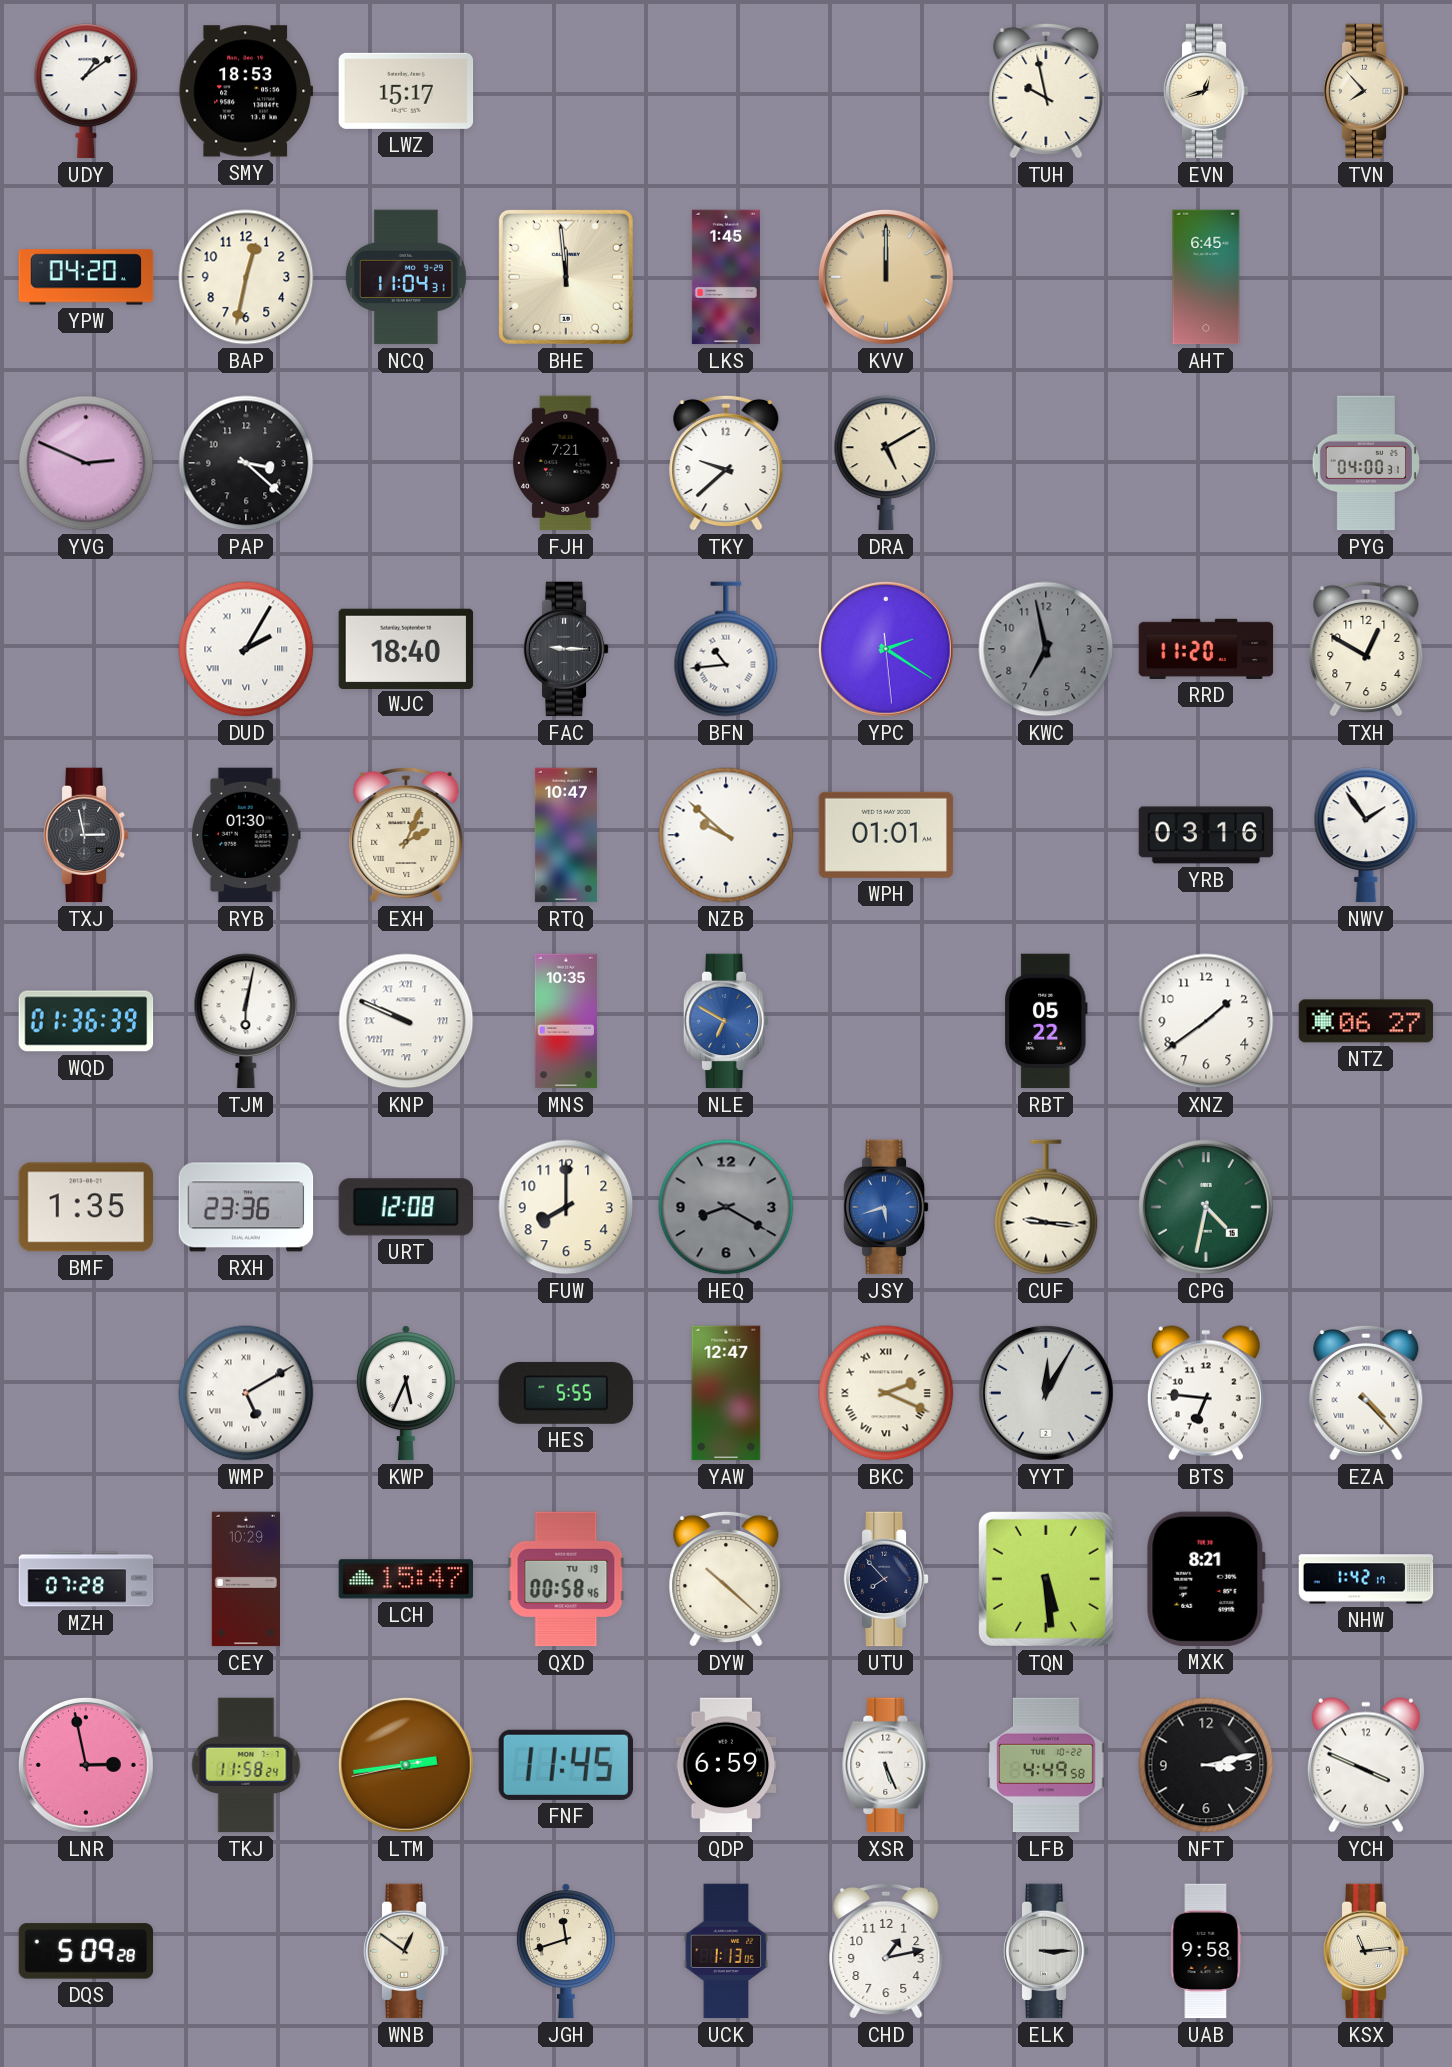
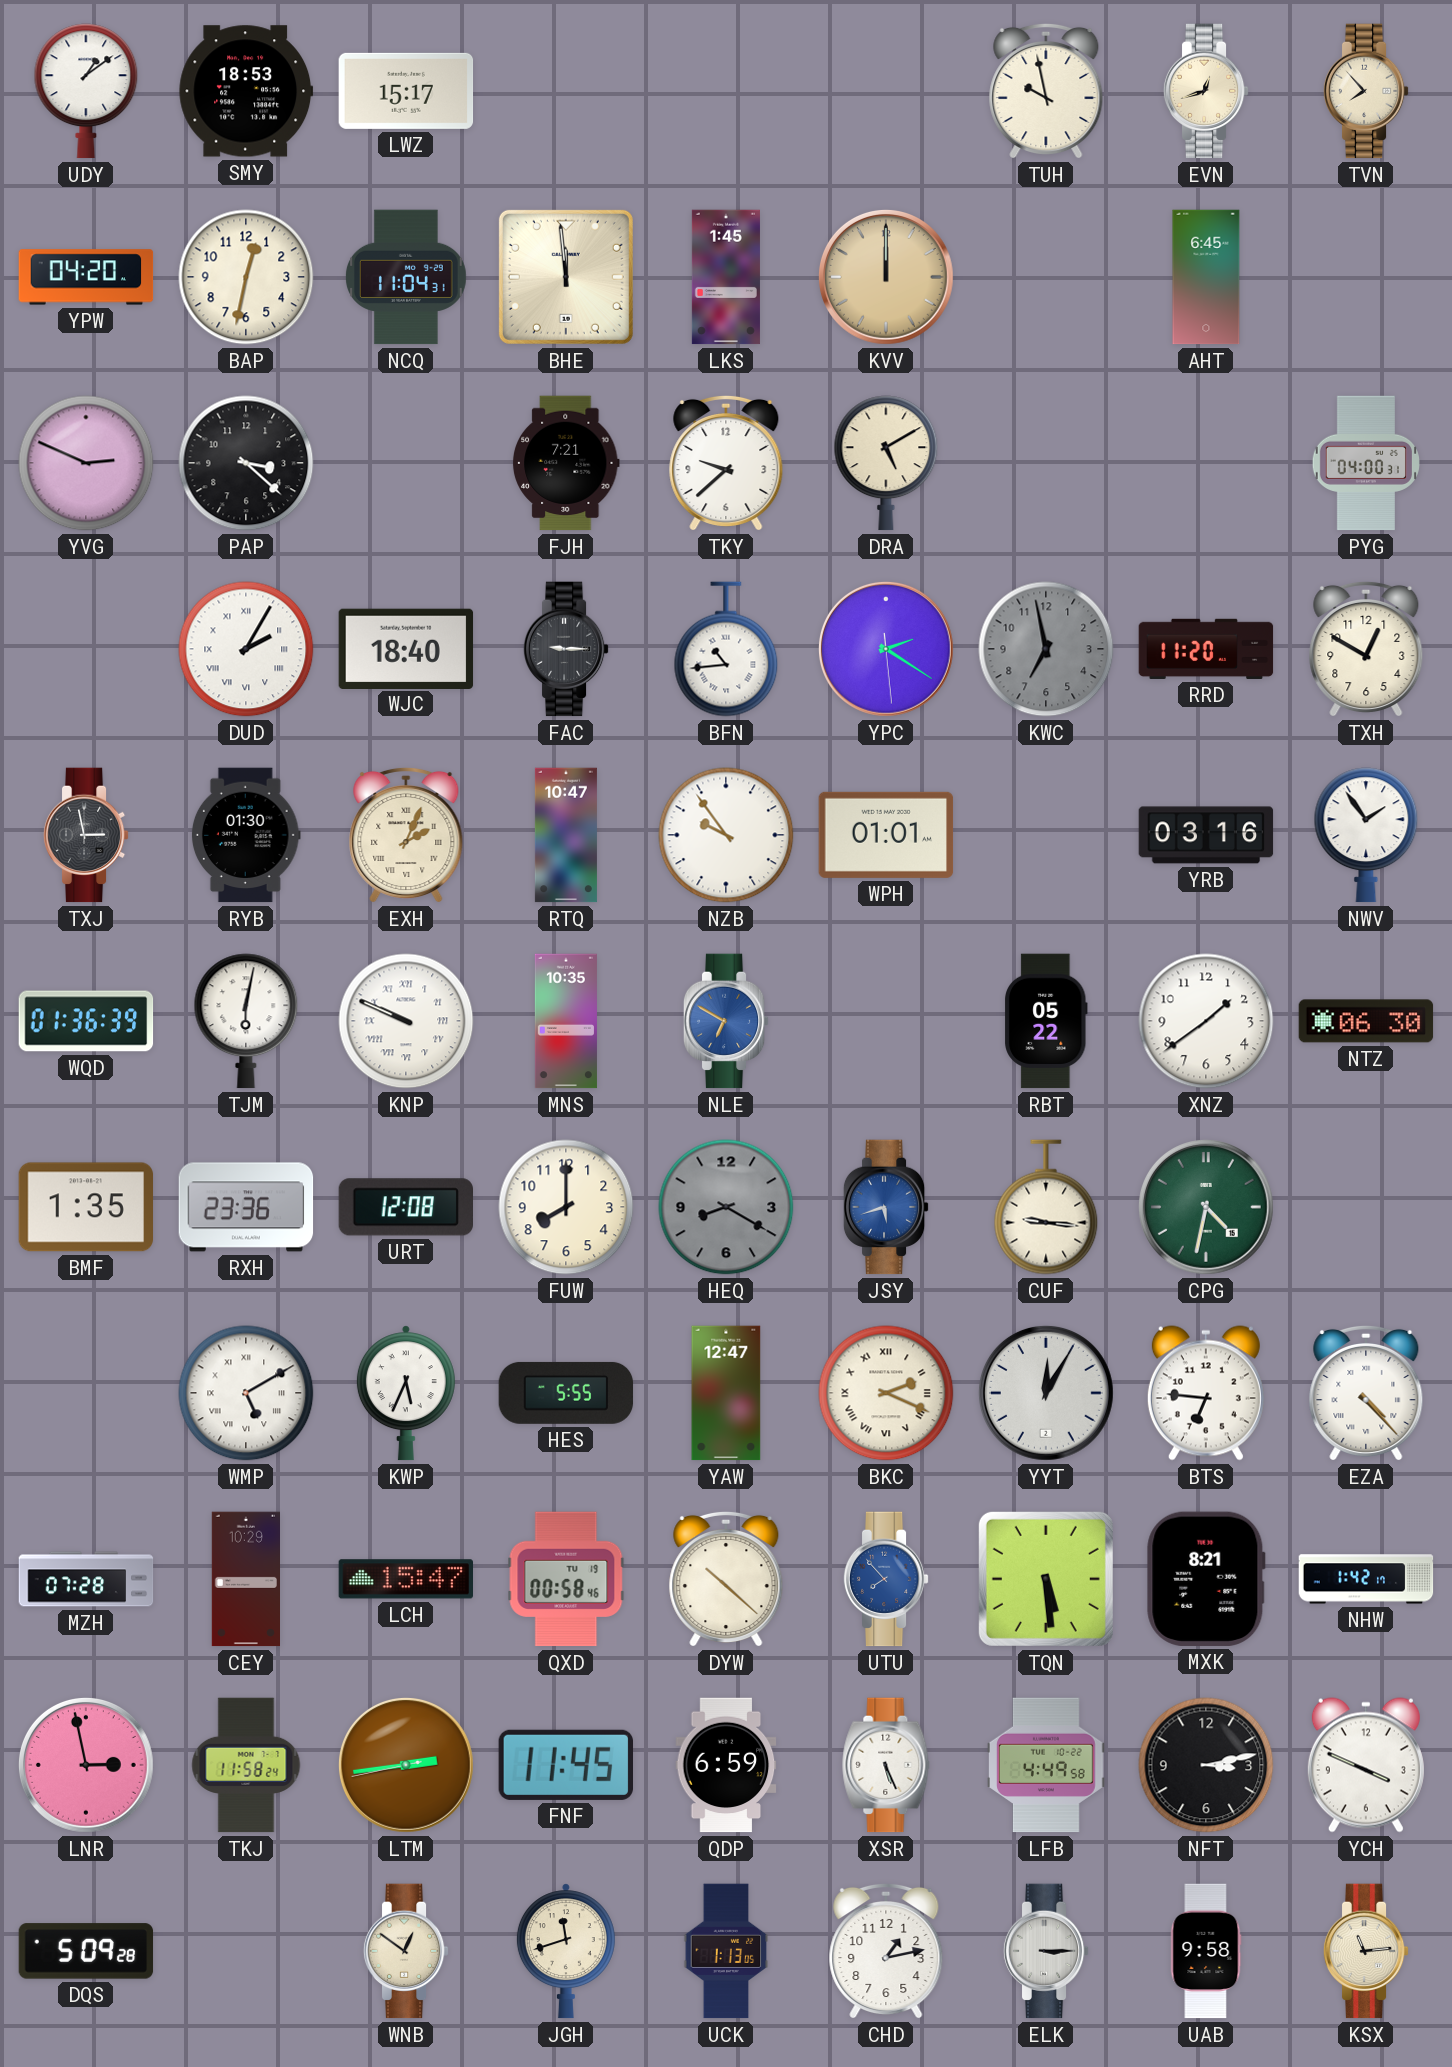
NZB: 9:52 -> 9:54 (726, 835)
NTZ: 06:27 -> 06:30 (1366, 1021)
UTU dial: navy -> blue (886, 1579)
